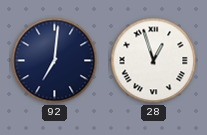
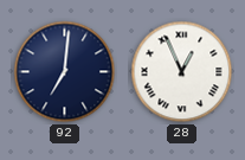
28: 12:57 -> 12:56 (182, 72)
